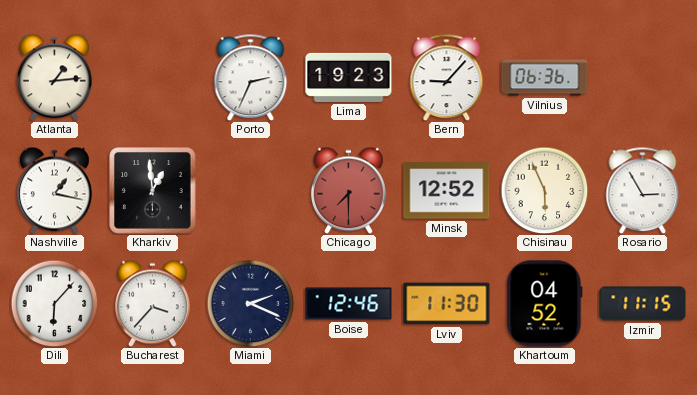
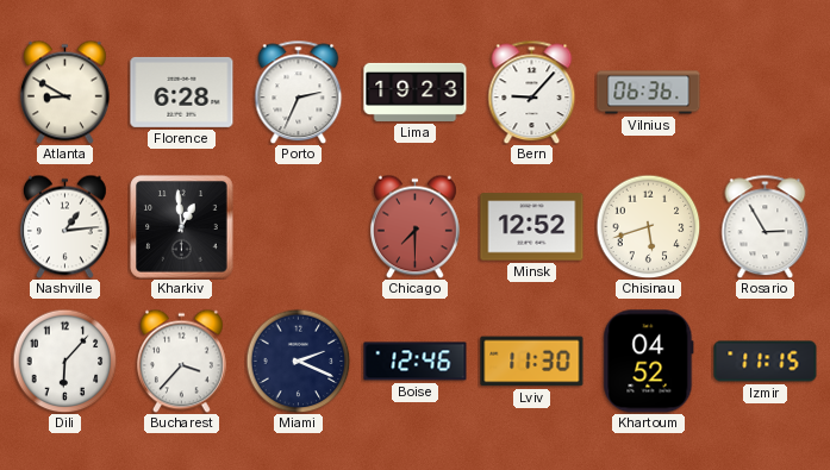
Atlanta: 1:14 -> 8:50 (64, 92)
Florence: none -> 6:28 (182, 92)
Nashville: 1:17 -> 1:14 (64, 226)
Chisinau: 5:56 -> 5:42 (648, 226)
